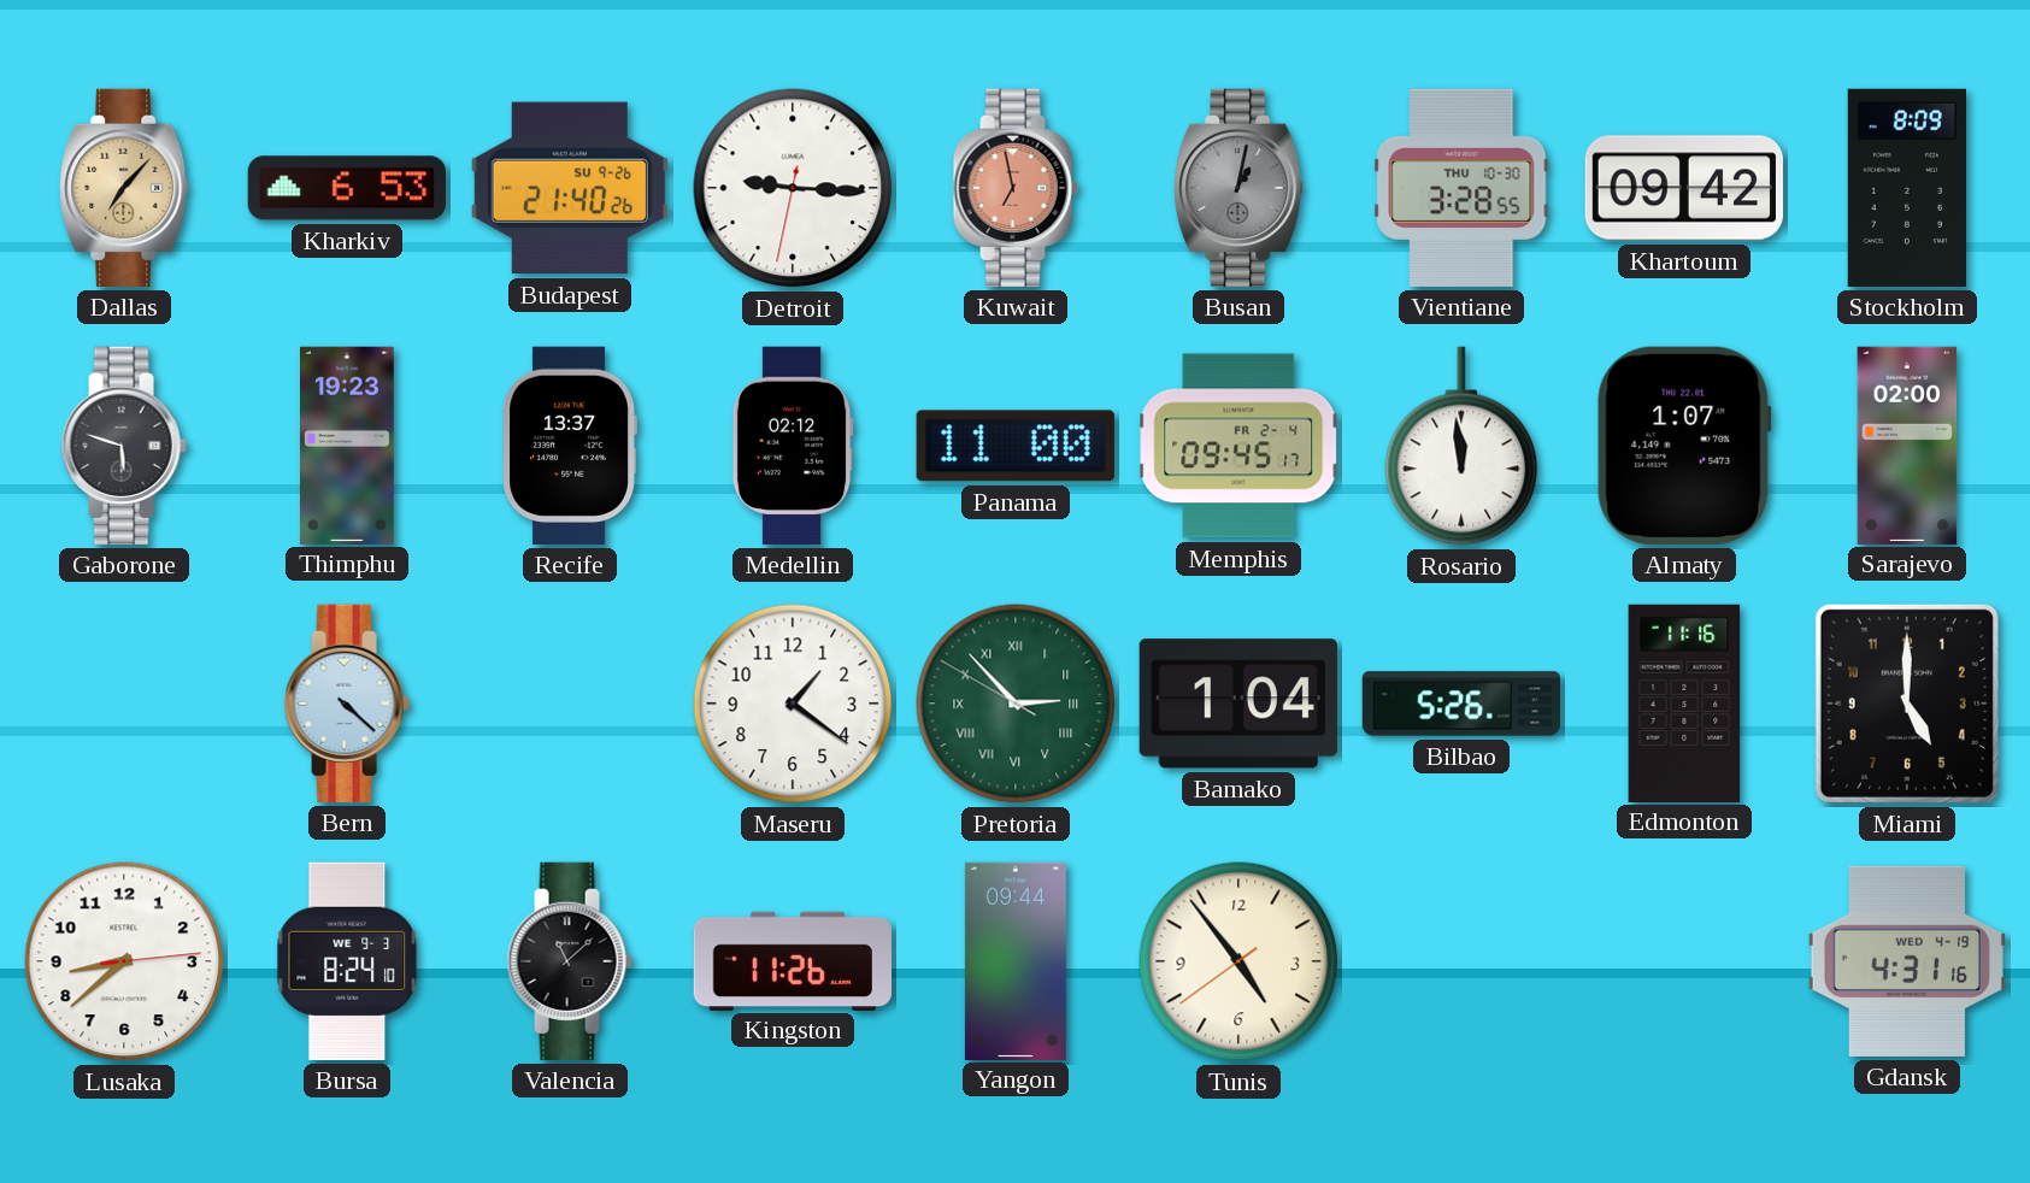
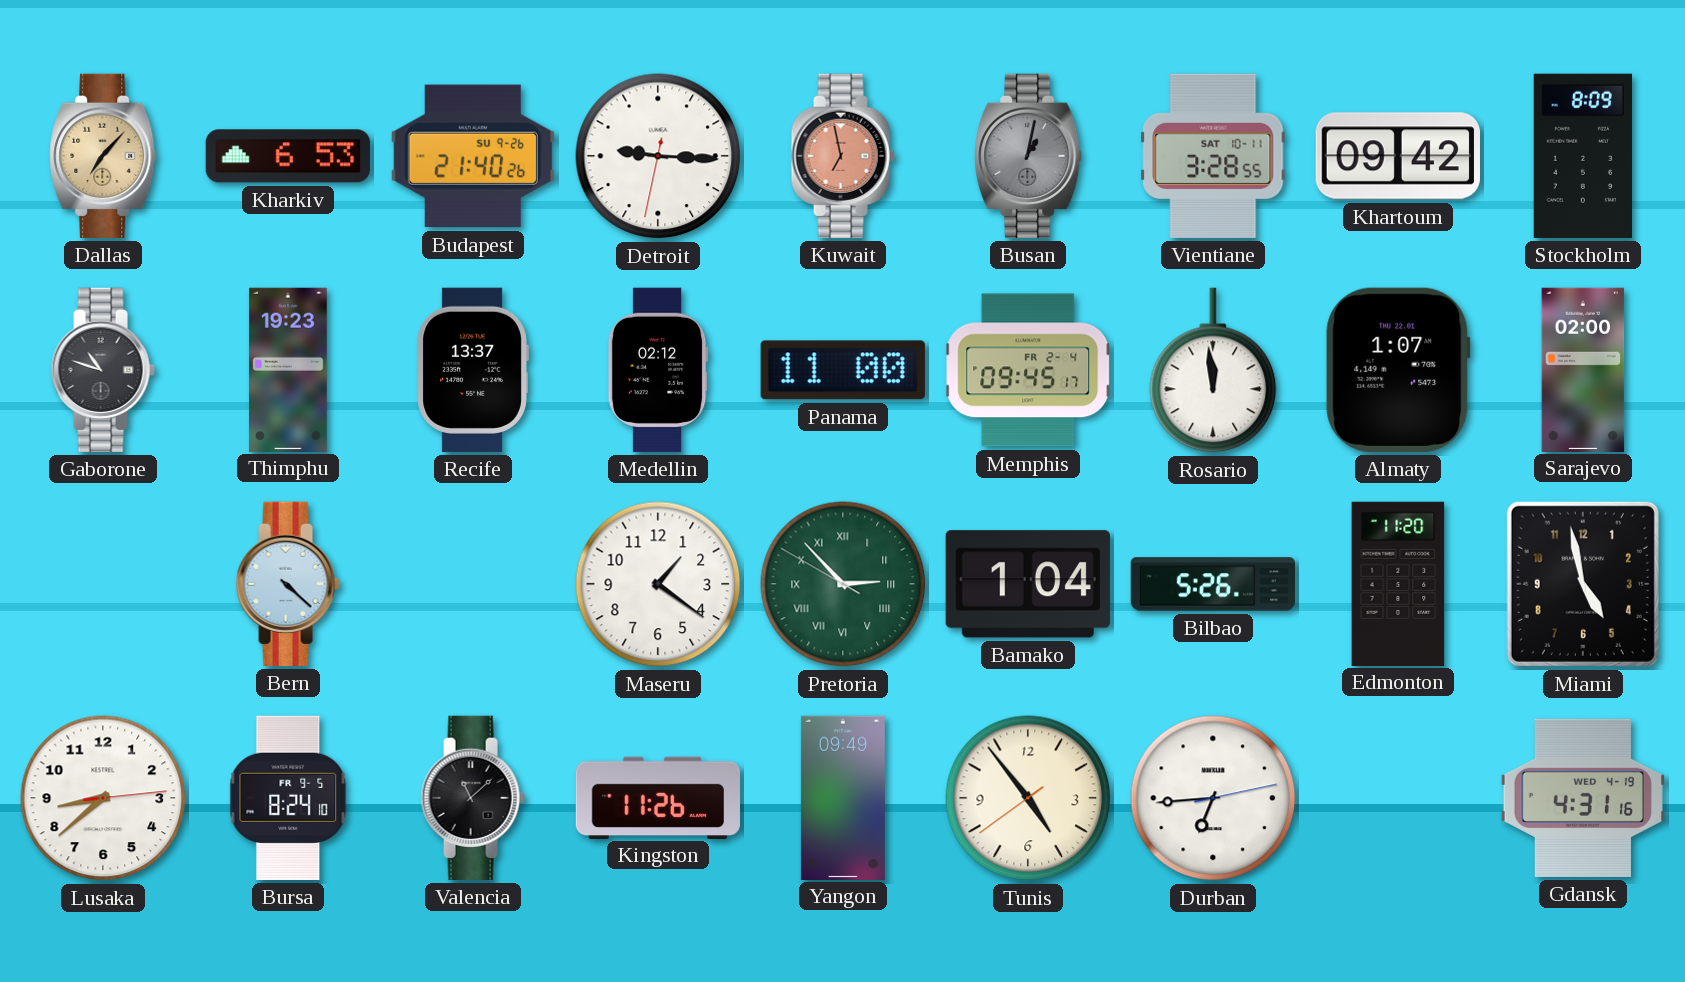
Vientiane date: THU 10-30 -> SAT 10-11 (1213, 156)
Gaborone: 5:48 -> 10:48 (103, 370)
Edmonton: 11:16 -> 11:20 (1398, 583)
Miami: 5:00 -> 4:58 (1583, 584)
Bursa date: WE 9-3 -> FR 9-5 (288, 798)
Yangon: 09:44 -> 09:49 (843, 797)
Durban: none -> 6:44 (1213, 798)
